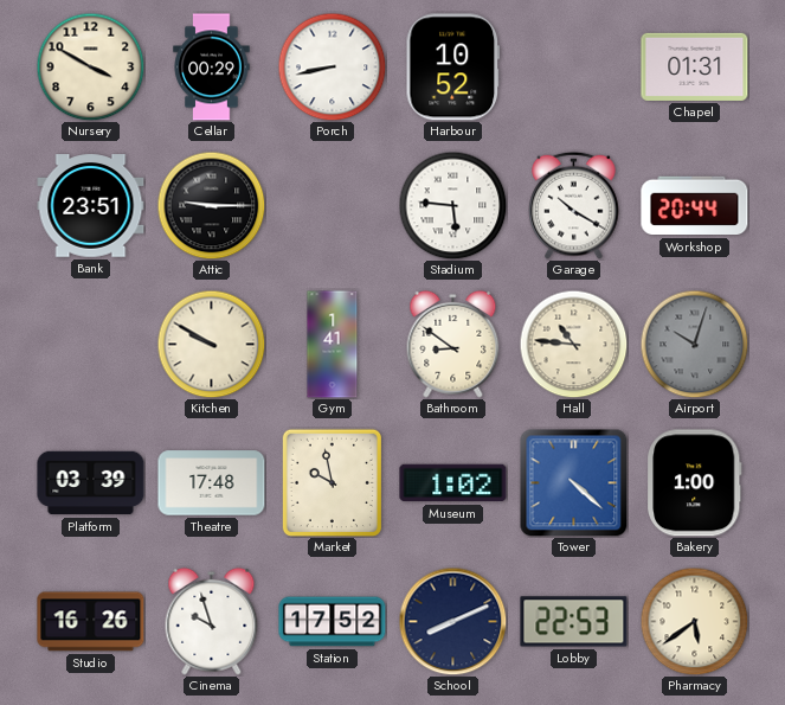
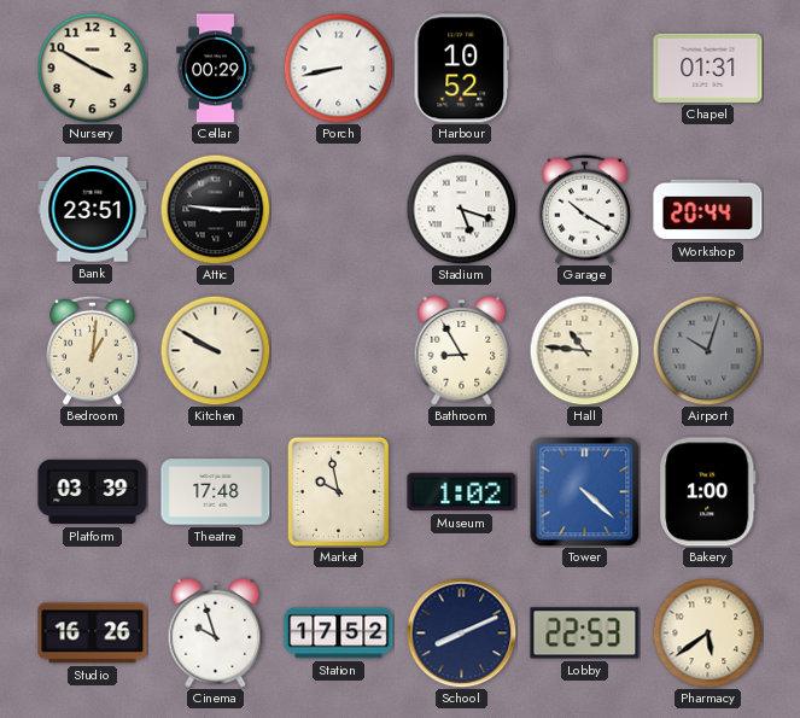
Stadium: 5:46 -> 5:18 (461, 209)
Bedroom: none -> 1:01 (93, 350)
Gym: 1:41 -> none (333, 345)
Bathroom: 8:51 -> 8:55 (462, 350)
